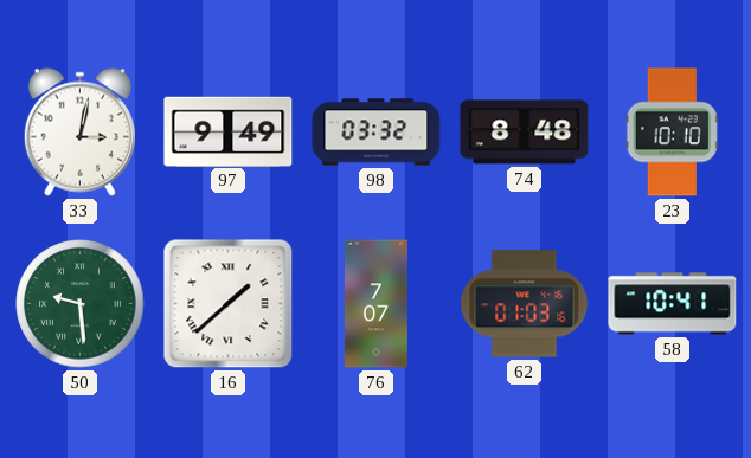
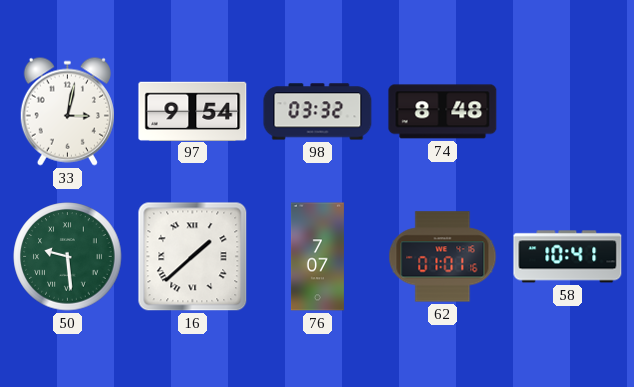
97: 9:49 -> 9:54 (193, 111)
23: 10:10 -> none (672, 133)
62: 01:03 -> 01:01 (443, 257)
